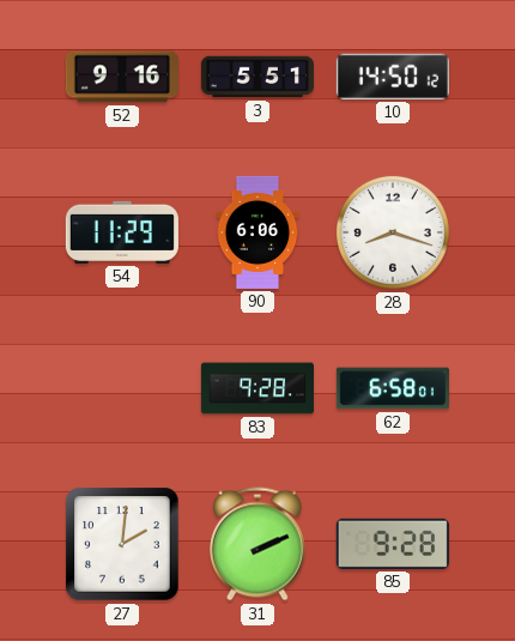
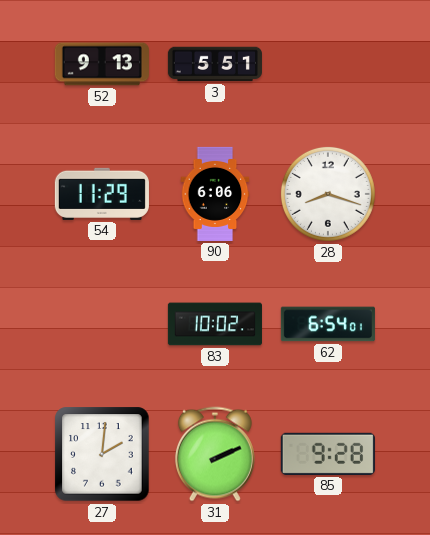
52: 9:16 -> 9:13 (102, 64)
10: 14:50 -> none (393, 77)
83: 9:28 -> 10:02 (215, 324)
62: 6:58 -> 6:54 (328, 324)
